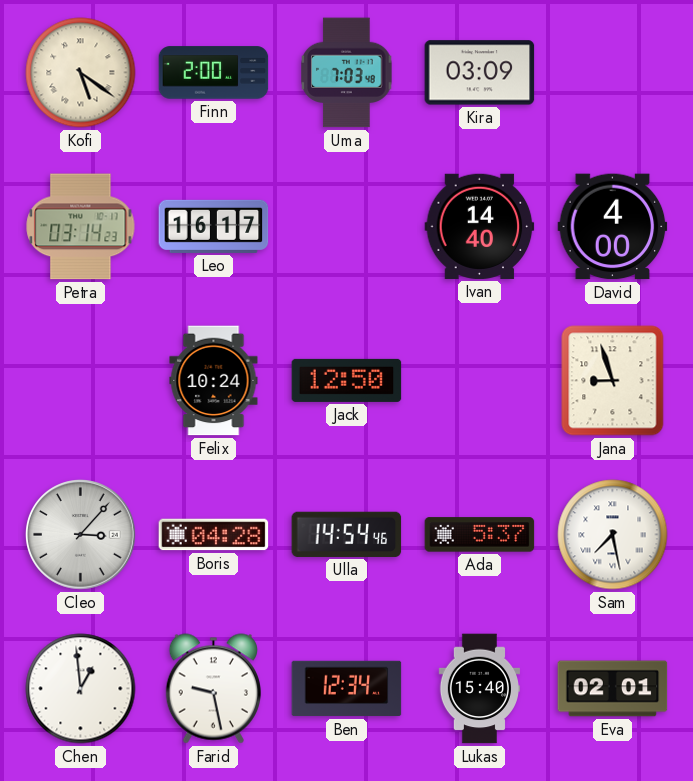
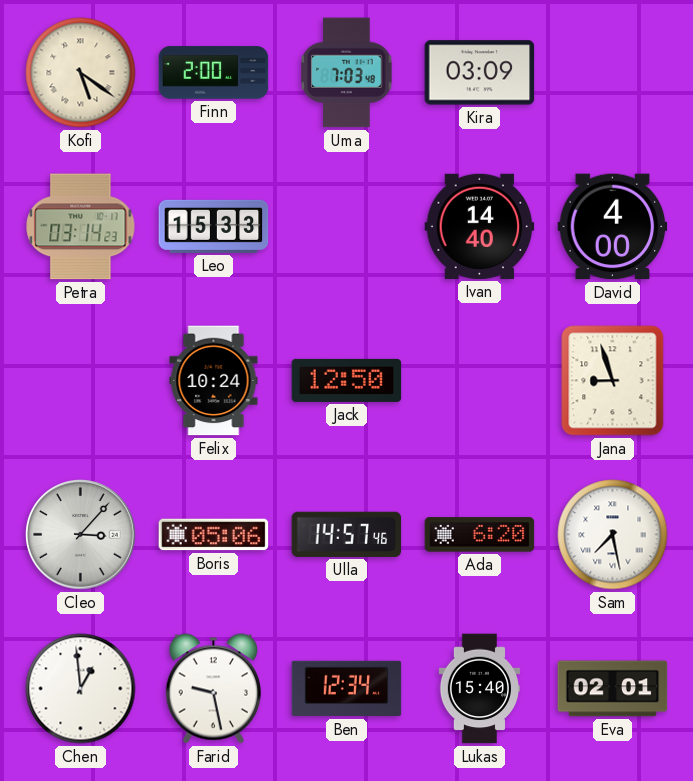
Leo: 16:17 -> 15:33 (214, 226)
Boris: 04:28 -> 05:06 (214, 535)
Ulla: 14:54 -> 14:57 (347, 534)
Ada: 5:37 -> 6:20 (480, 535)
